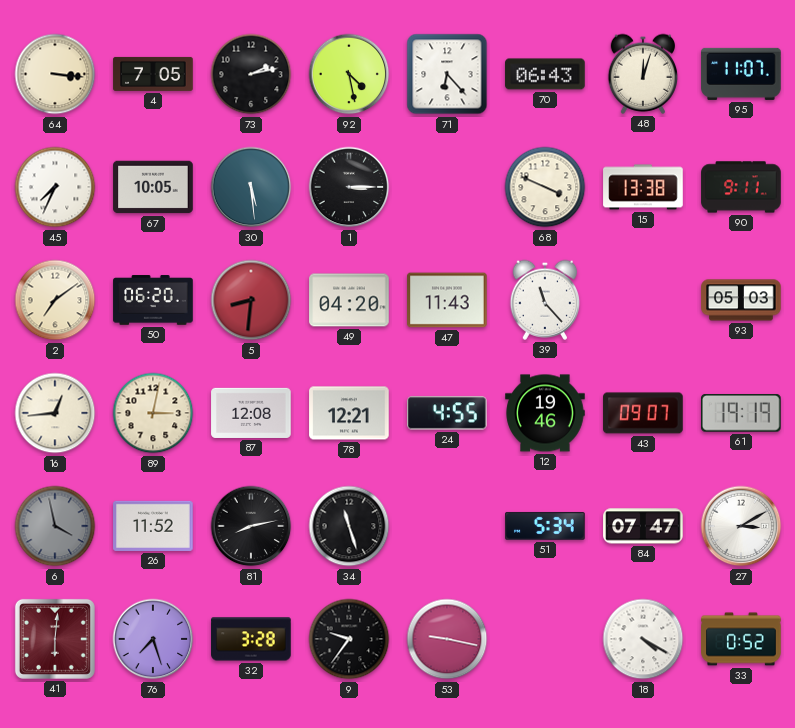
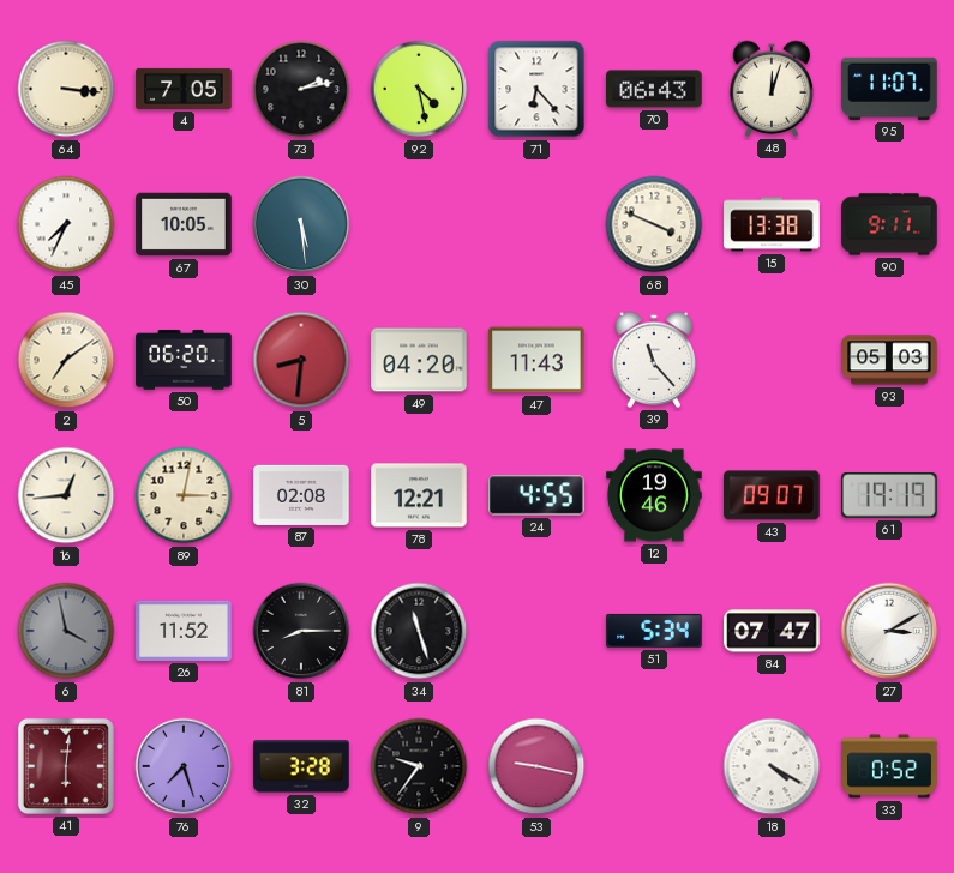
1: 3:15 -> none (349, 187)
87: 12:08 -> 02:08 (301, 495)
81: 8:13 -> 8:15 (301, 631)
